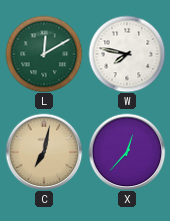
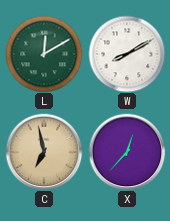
W: 7:47 -> 8:10 (127, 54)
C: 7:02 -> 6:58 (44, 152)
